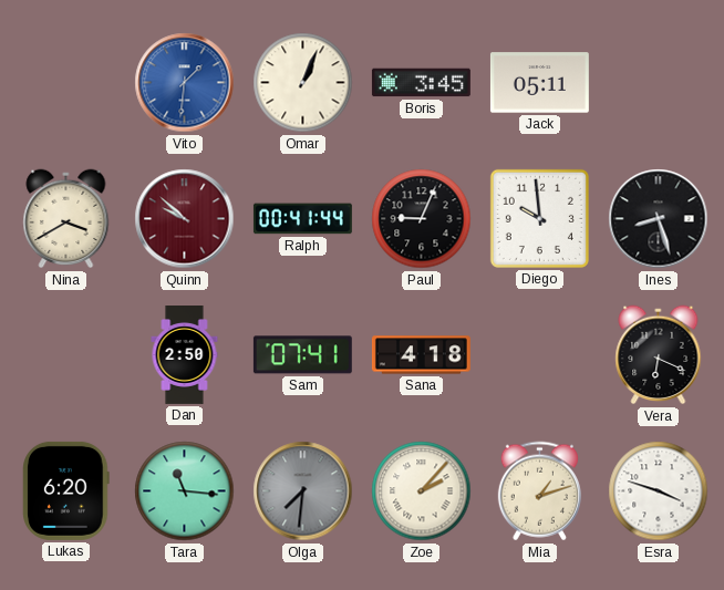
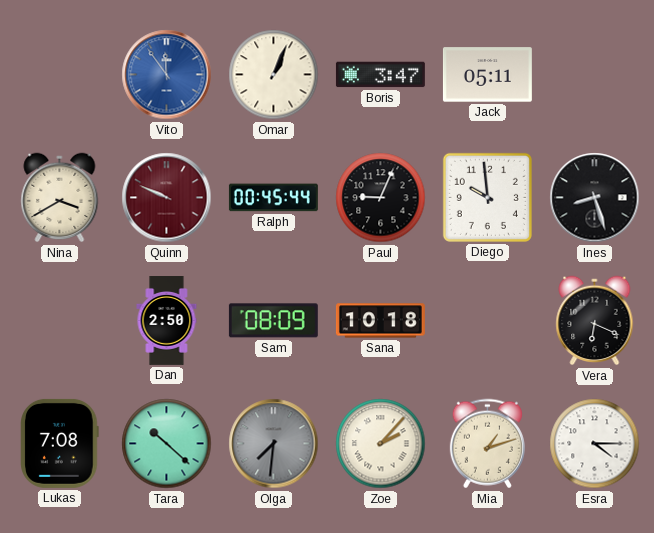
Vito: 1:31 -> 11:54 (167, 75)
Boris: 3:45 -> 3:47 (380, 75)
Quinn: 9:52 -> 9:49 (167, 198)
Ralph: 00:41 -> 00:45 (273, 198)
Sam: 07:41 -> 08:09 (273, 321)
Sana: 4:18 -> 10:18 (380, 321)
Lukas: 6:20 -> 7:08 (60, 443)
Tara: 11:16 -> 10:22 (167, 444)
Esra: 3:48 -> 4:15 (595, 444)
